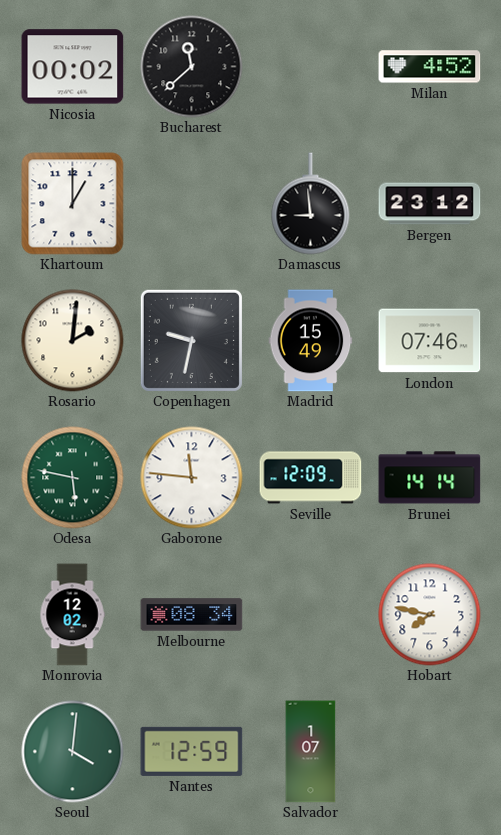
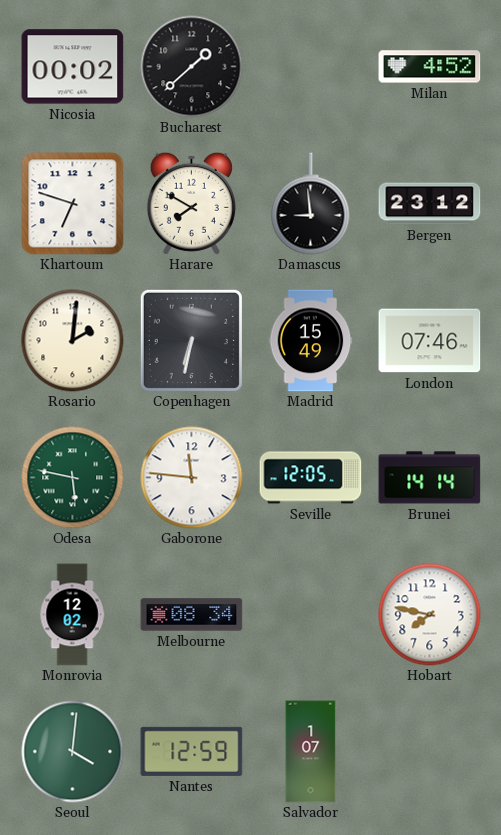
Bucharest: 11:38 -> 1:38 (192, 67)
Khartoum: 1:00 -> 6:48 (73, 204)
Harare: none -> 7:50 (191, 203)
Copenhagen: 9:32 -> 6:32 (191, 340)
Seville: 12:09 -> 12:05 (311, 478)
